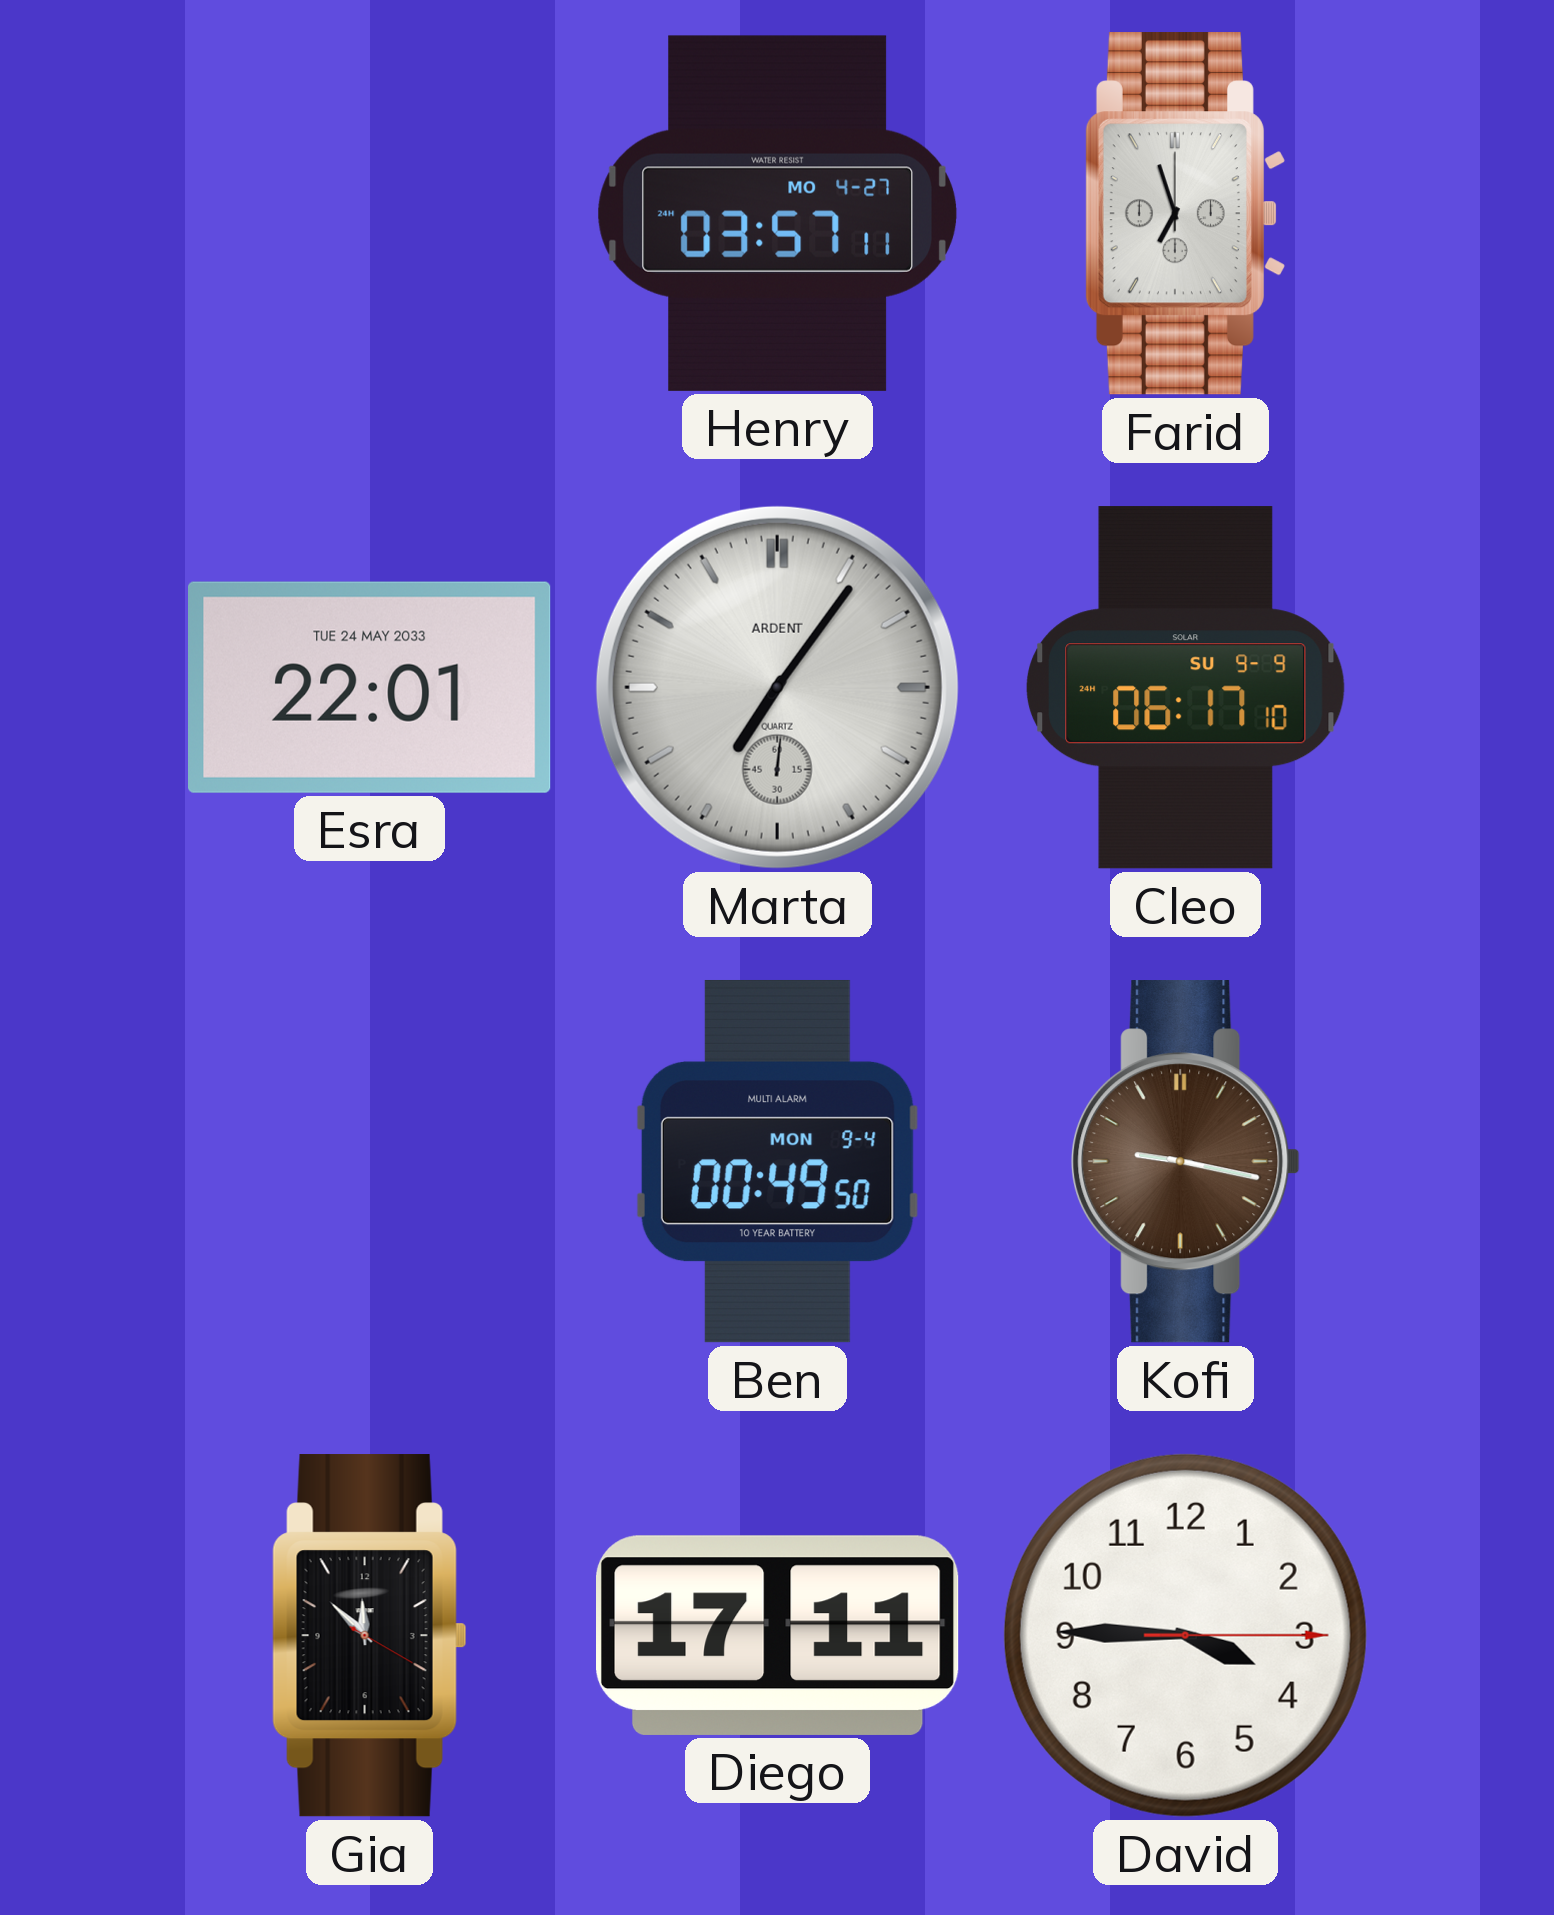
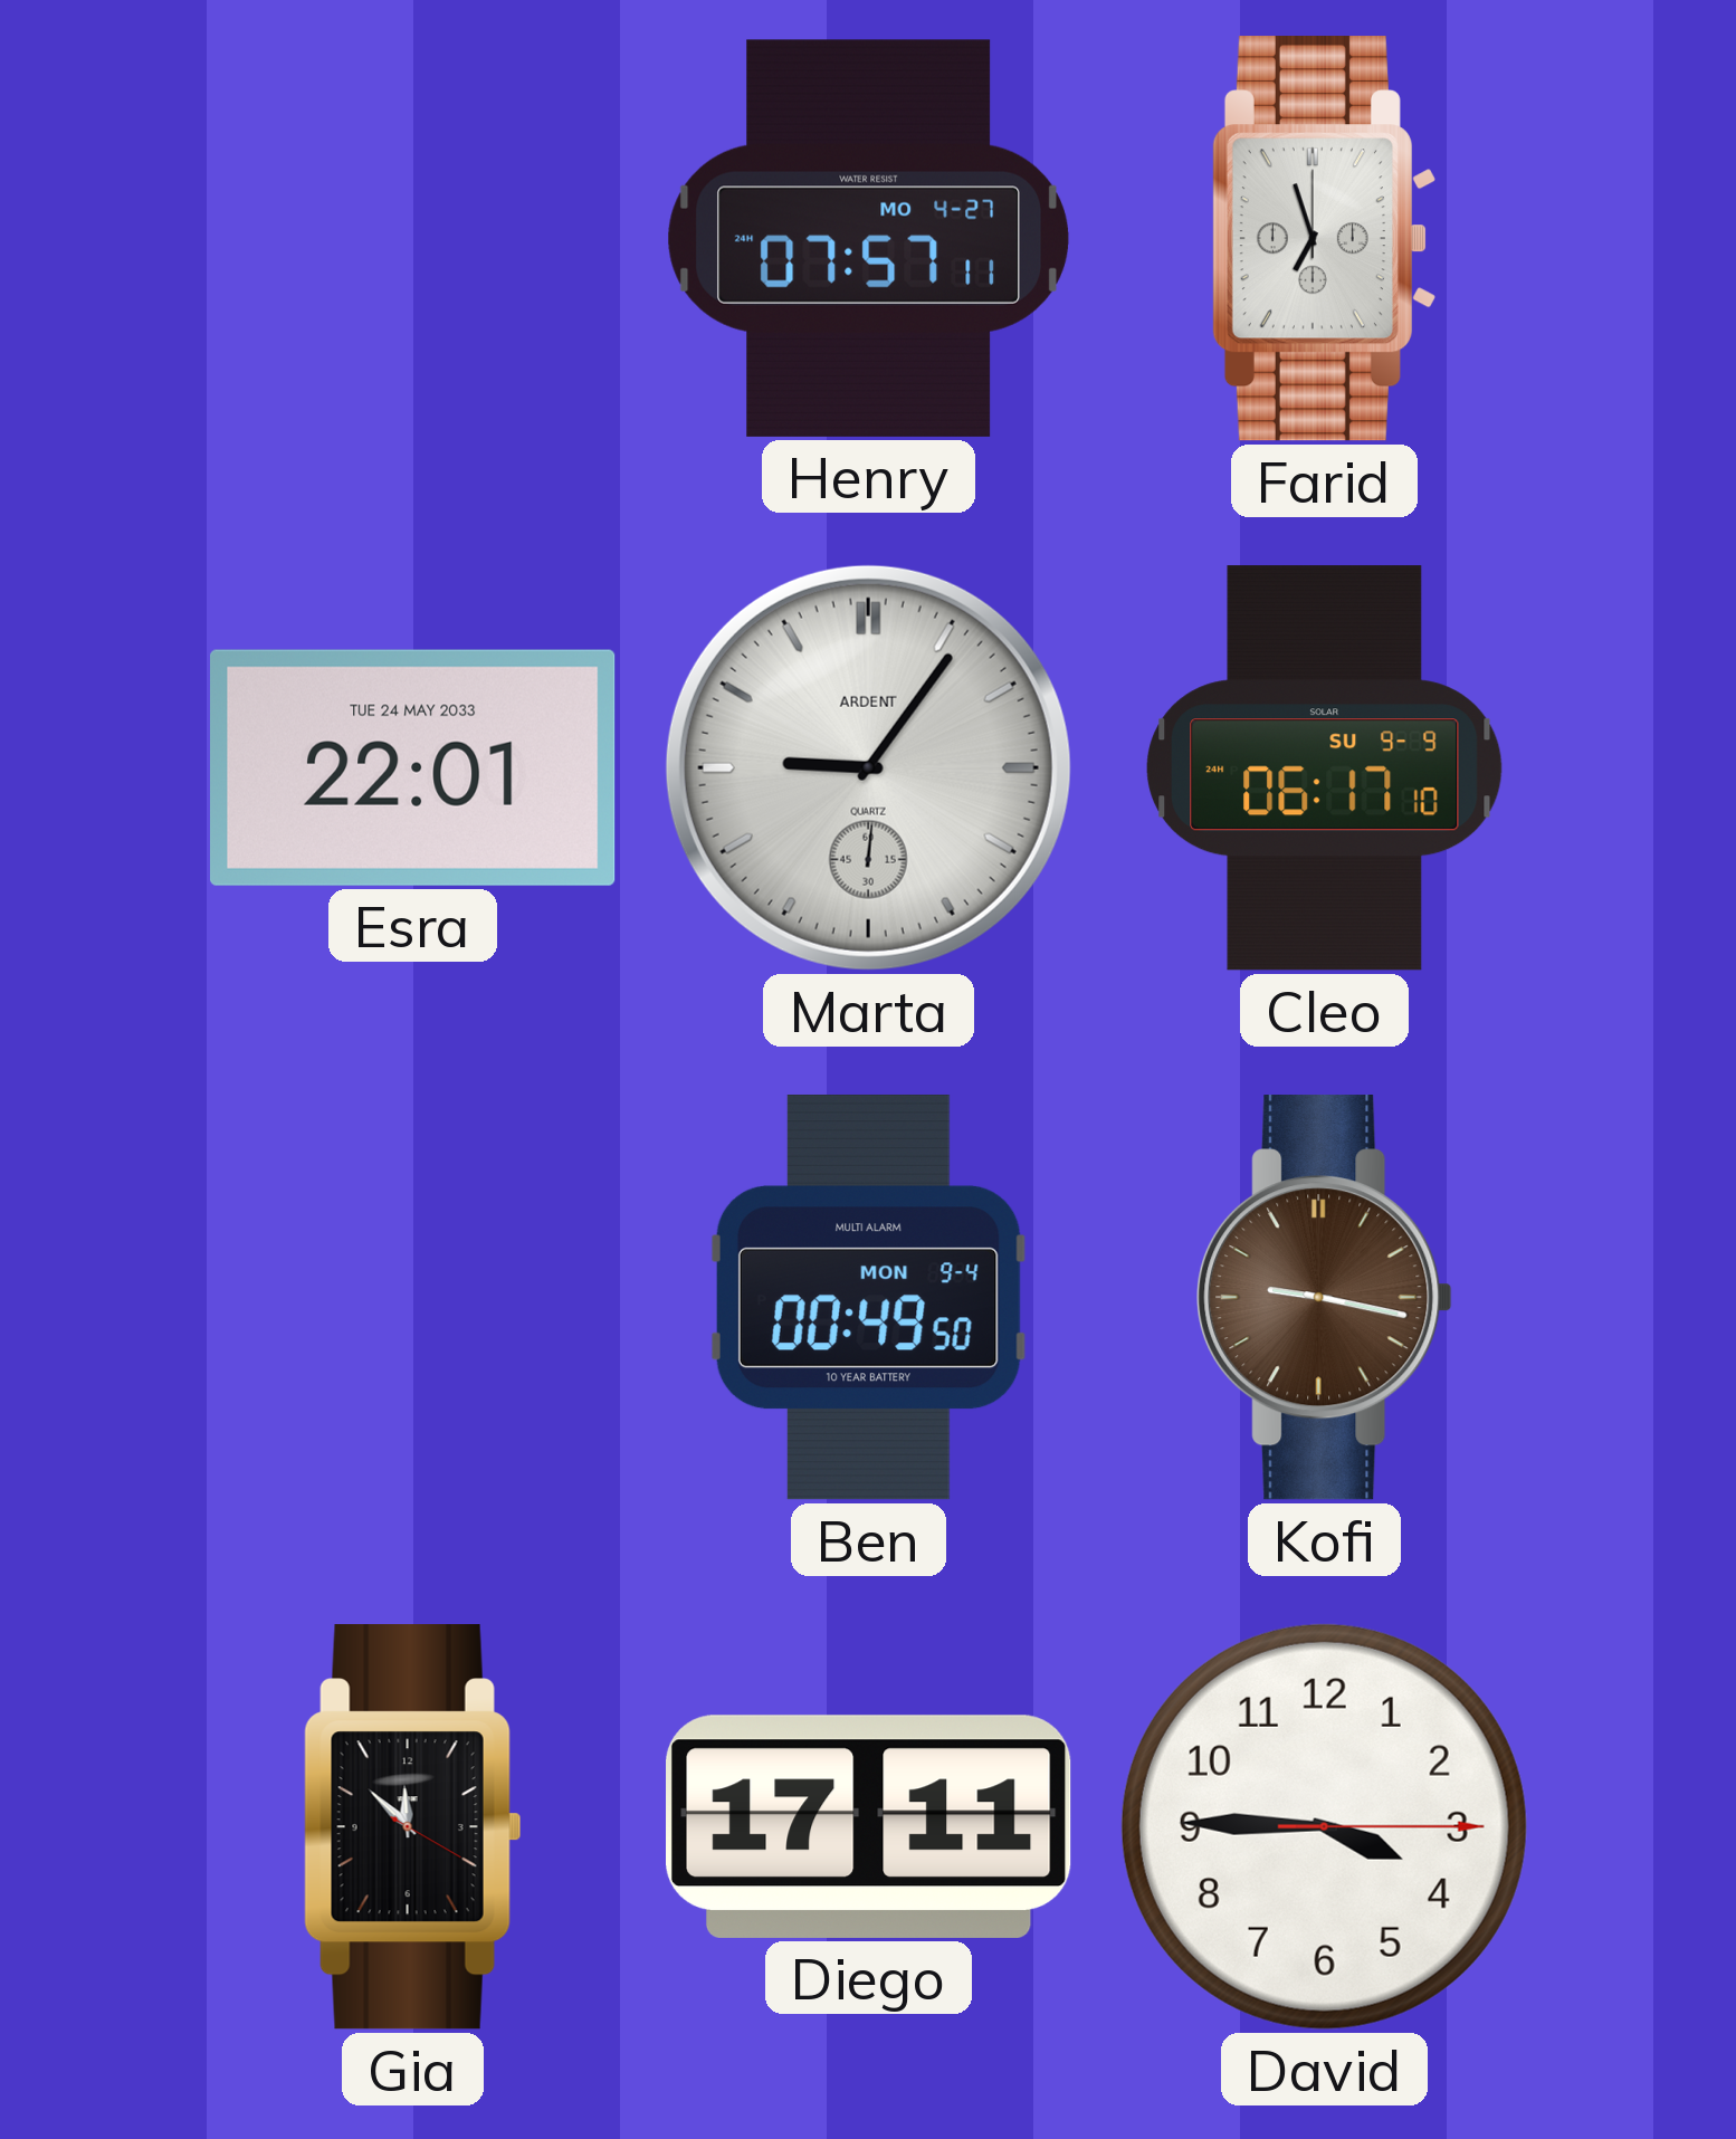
Henry: 03:57 -> 07:57 (868, 238)
Marta: 7:06 -> 9:06 (868, 767)
